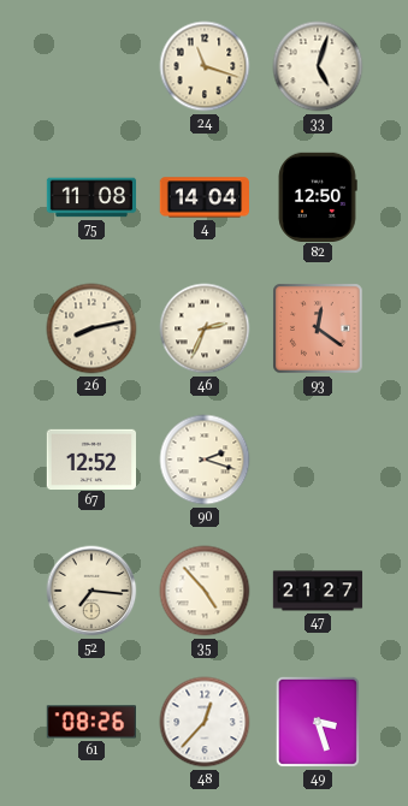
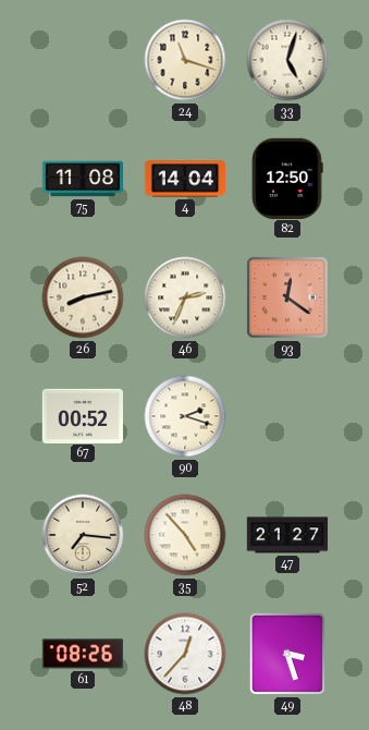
67: 12:52 -> 00:52 (82, 415)
